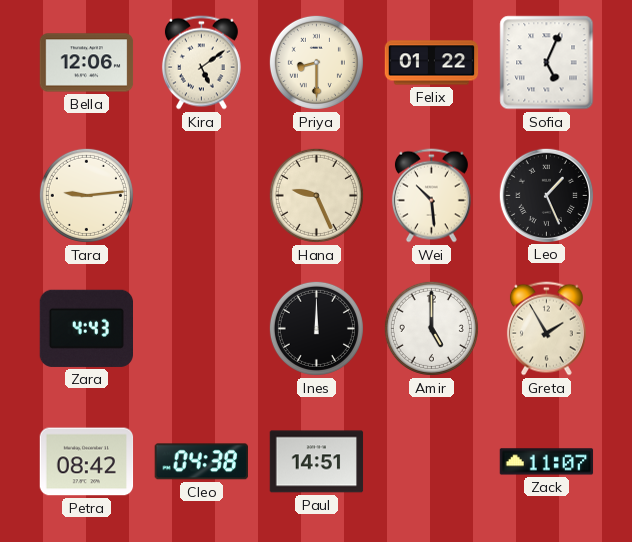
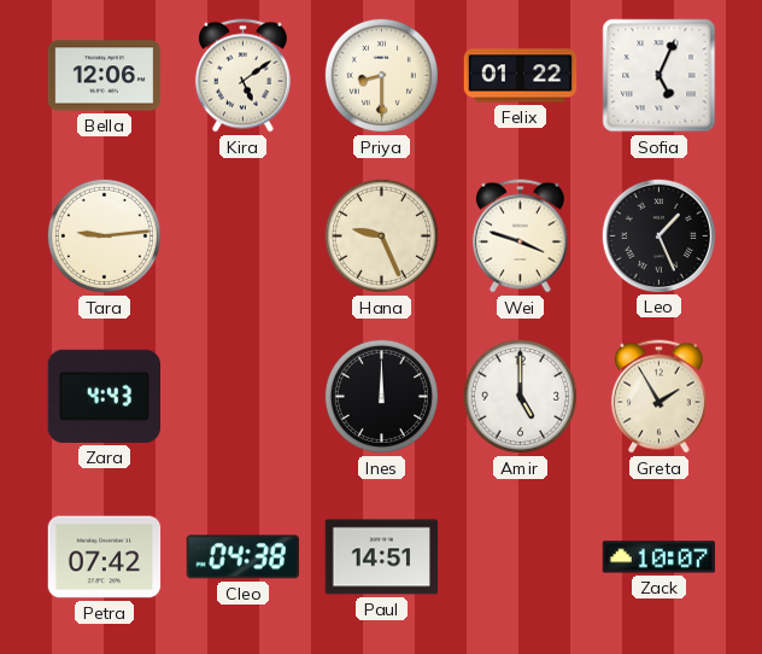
Wei: 10:29 -> 3:48 (520, 237)
Petra: 08:42 -> 07:42 (105, 557)
Zack: 11:07 -> 10:07 (660, 557)
